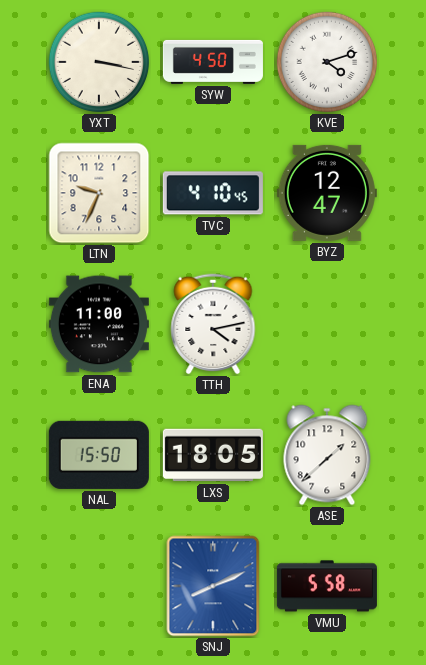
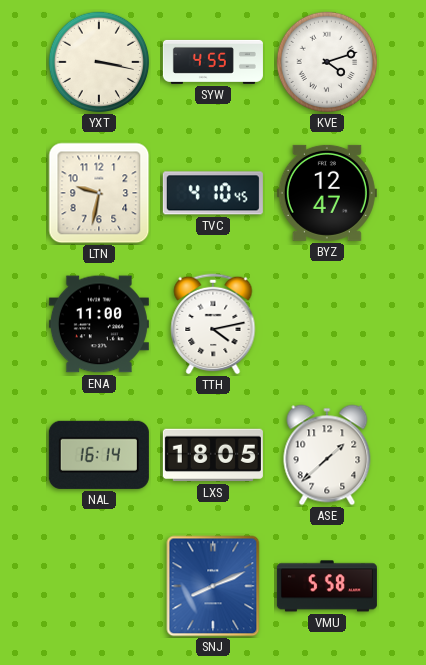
SYW: 4:50 -> 4:55 (213, 62)
LTN: 9:34 -> 9:32 (99, 193)
NAL: 15:50 -> 16:14 (99, 455)
